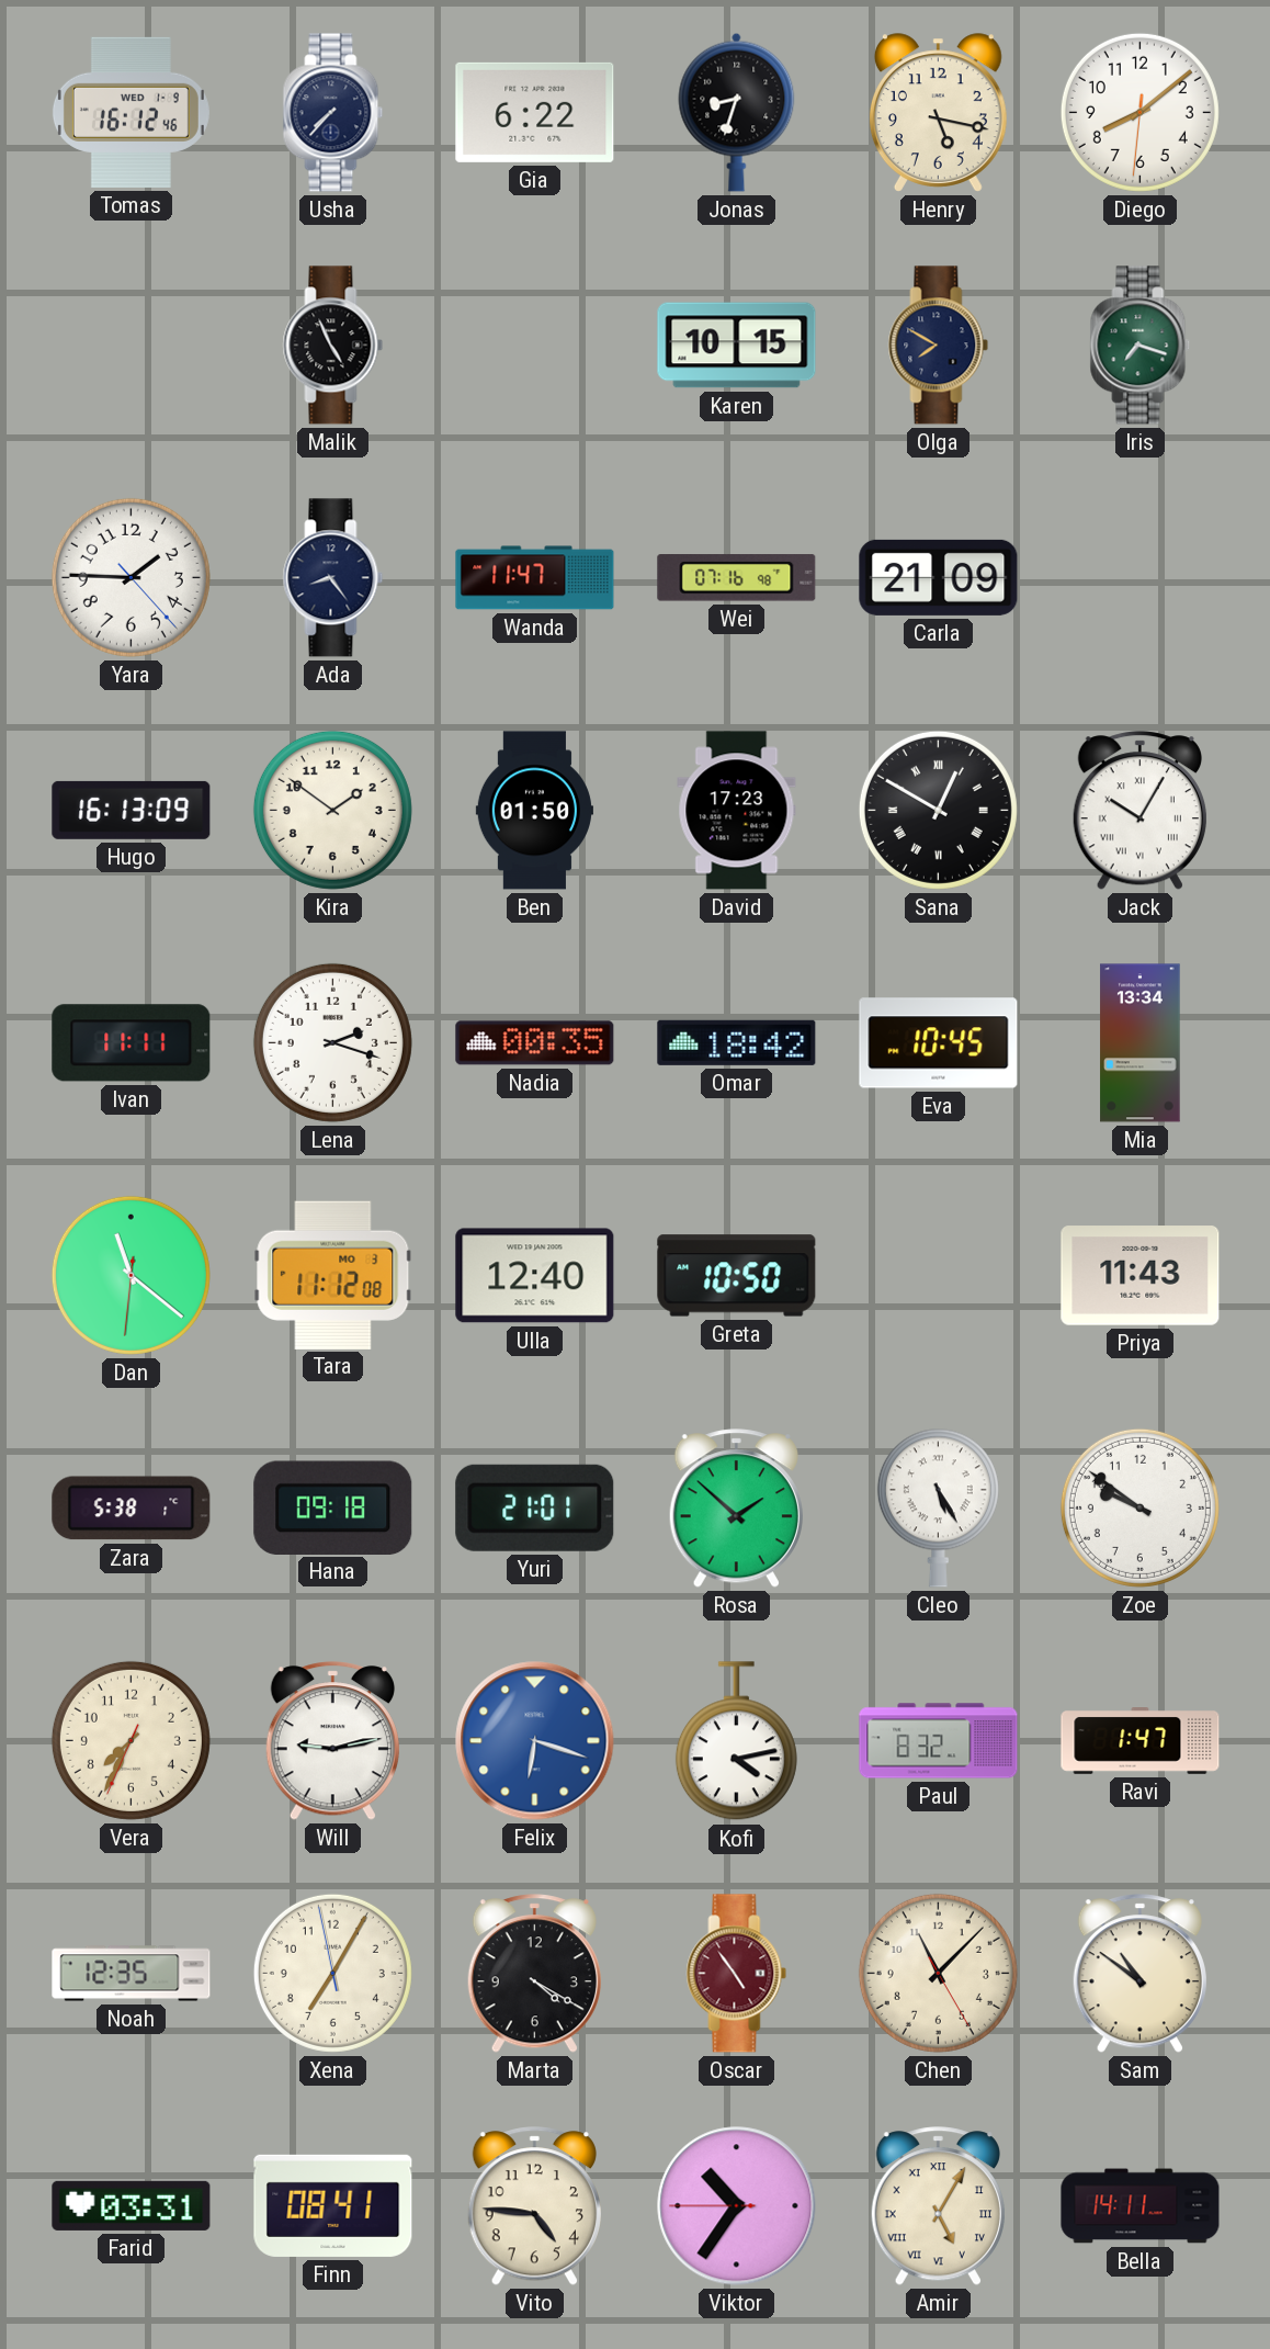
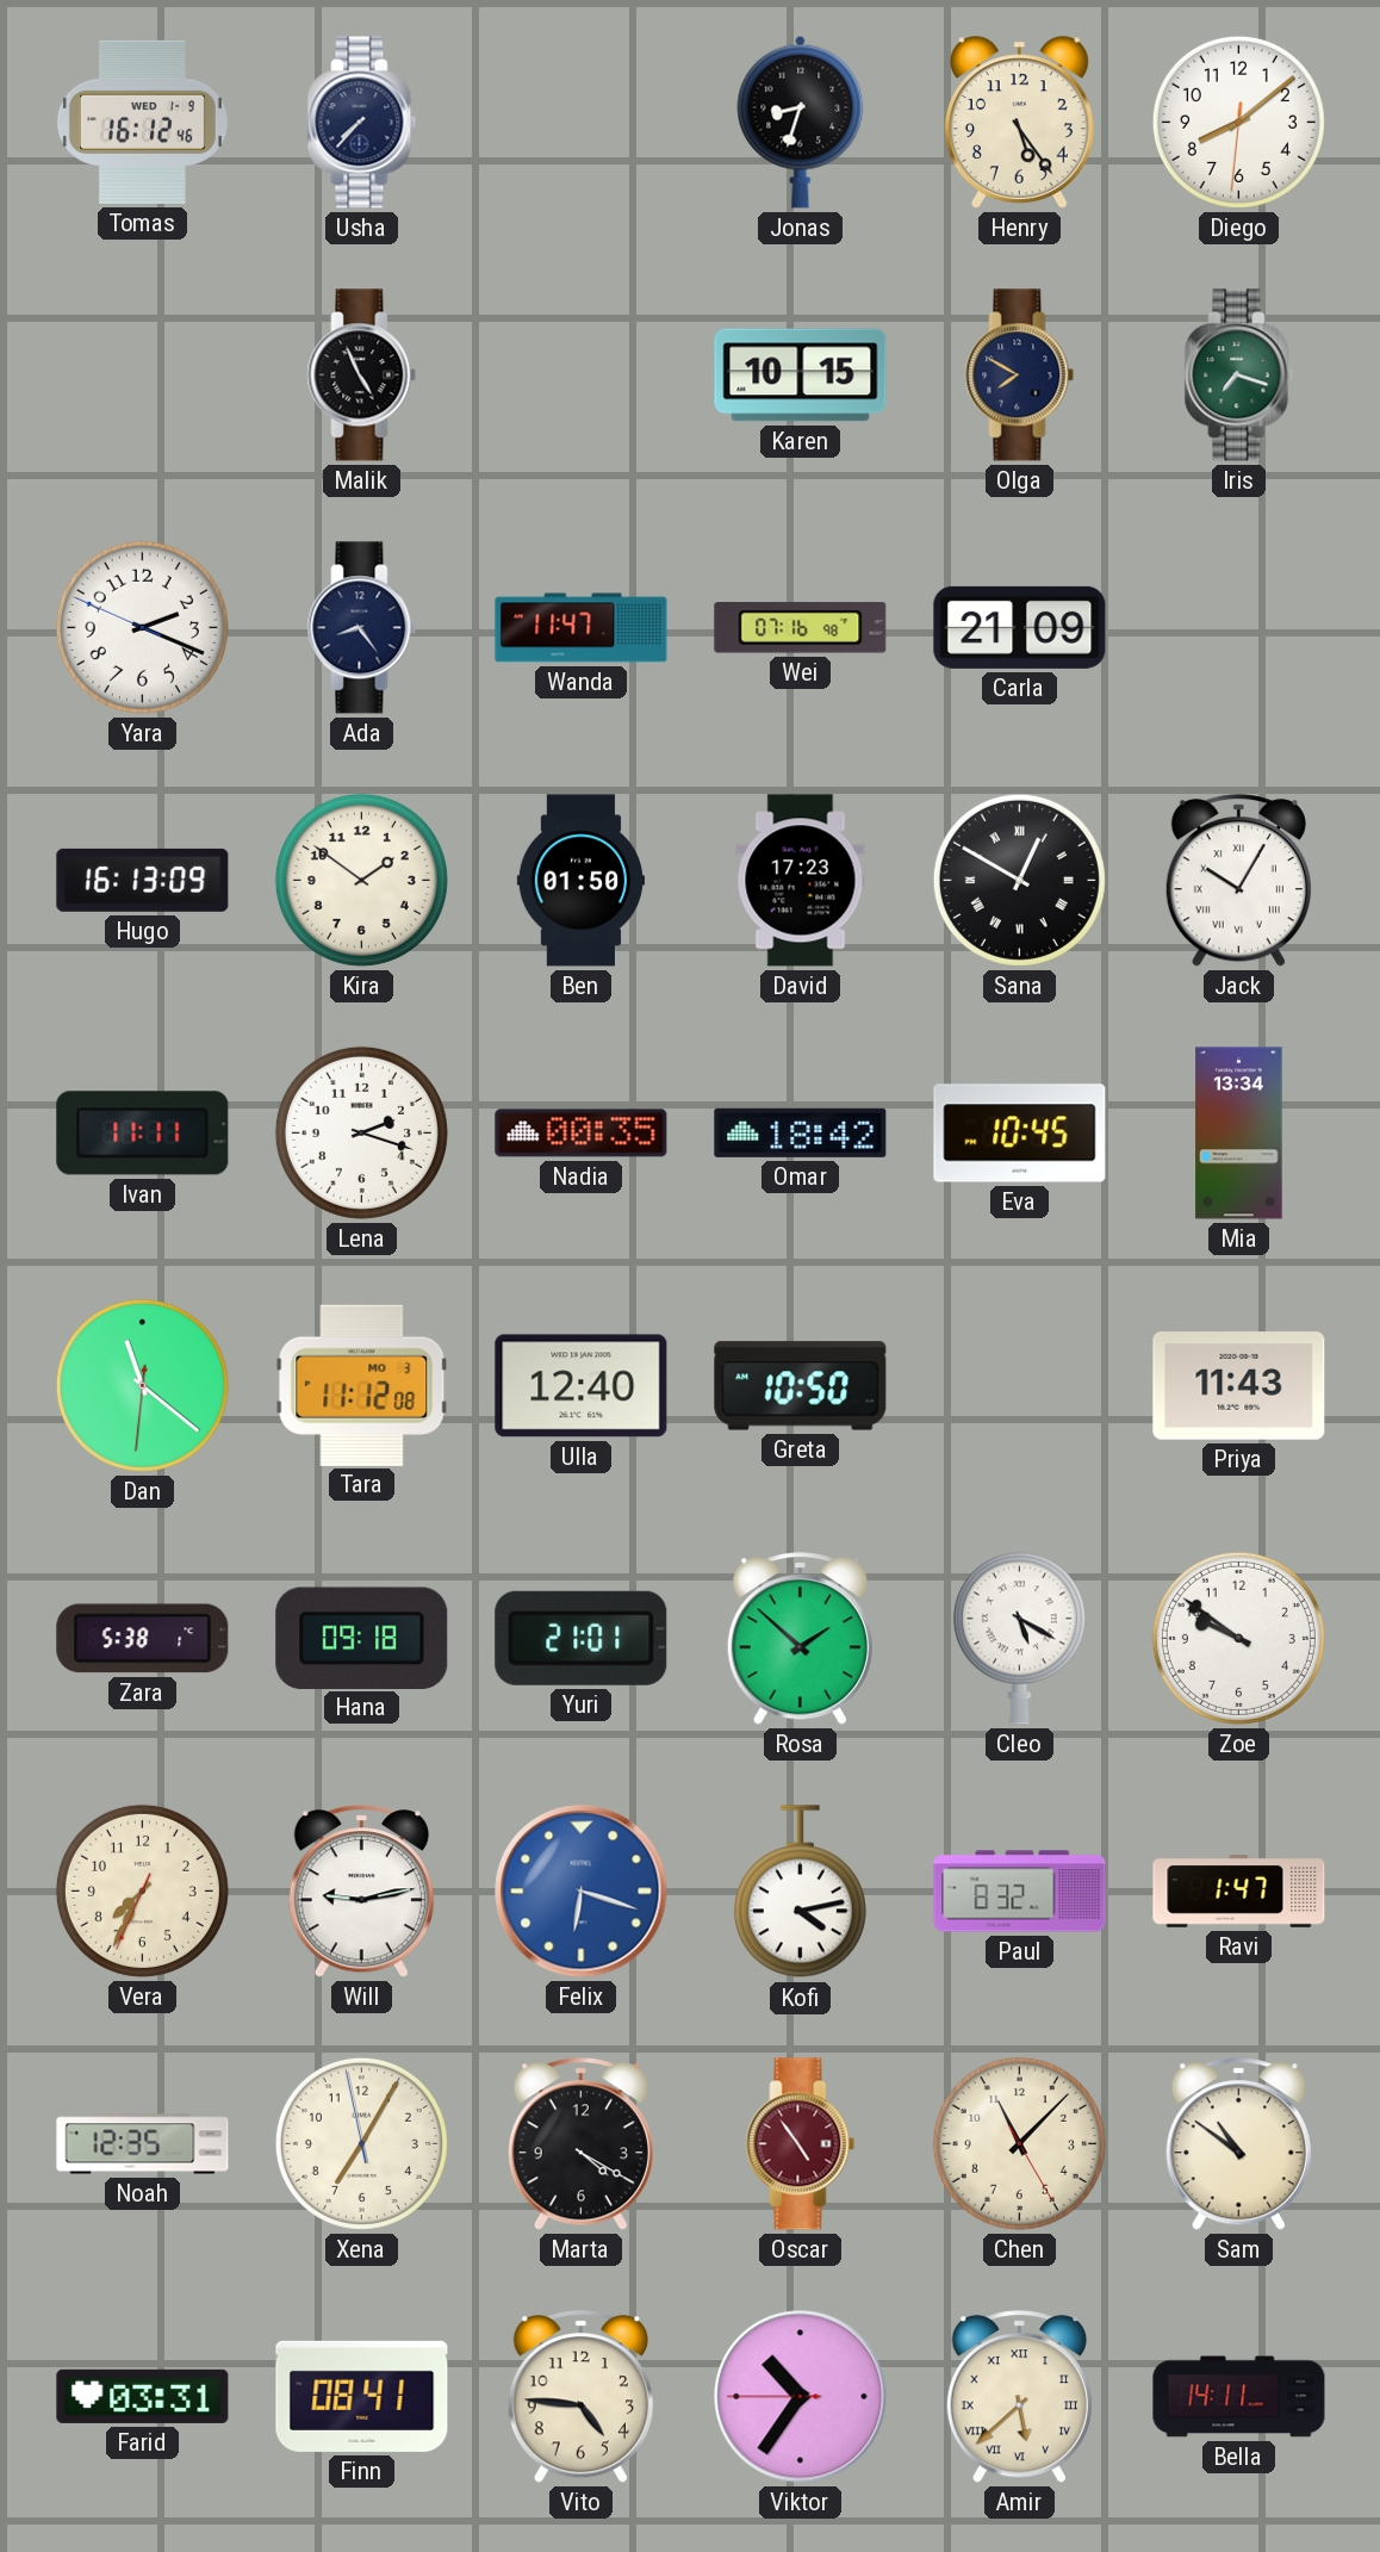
Gia: 6:22 -> none (535, 112)
Henry: 5:17 -> 5:24 (1019, 123)
Yara: 1:45 -> 2:18 (142, 627)
Cleo: 5:25 -> 5:20 (1019, 1638)
Amir: 5:05 -> 5:38 (1019, 2397)
